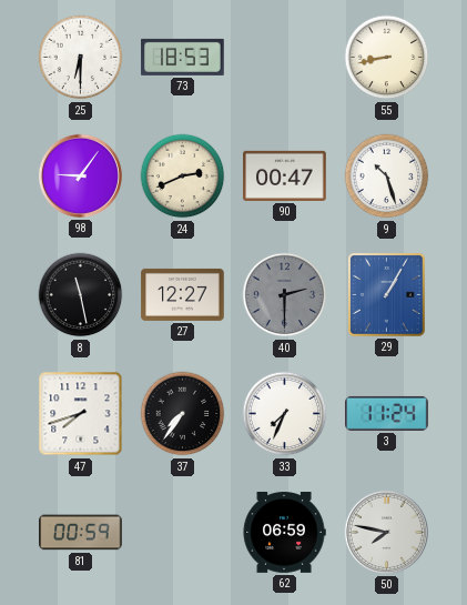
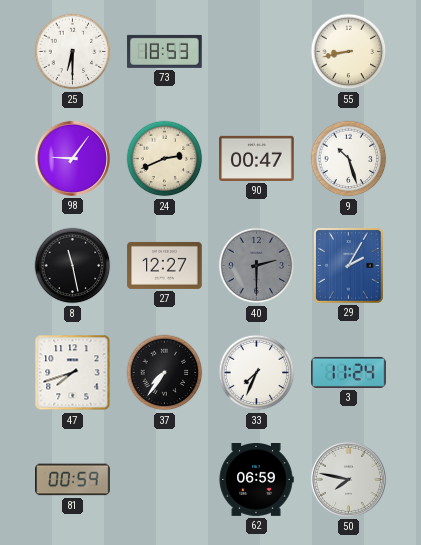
29: 1:05 -> 2:05 (349, 266)
